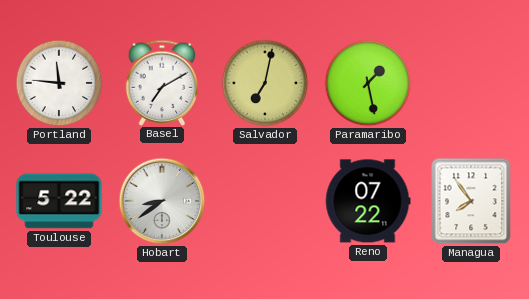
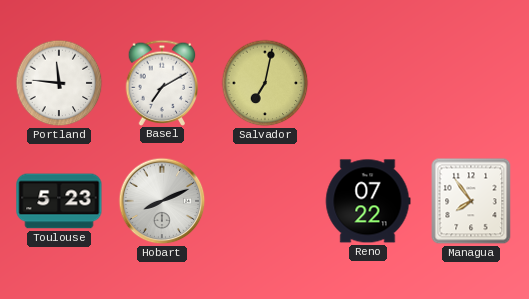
Paramaribo: 1:28 -> none (368, 83)
Toulouse: 5:22 -> 5:23 (59, 201)
Hobart: 8:39 -> 8:11 (162, 201)
